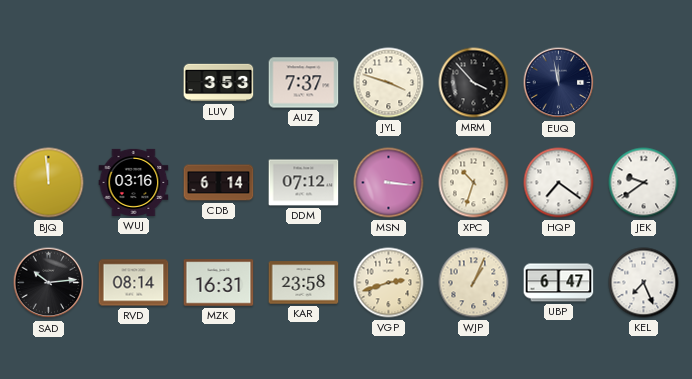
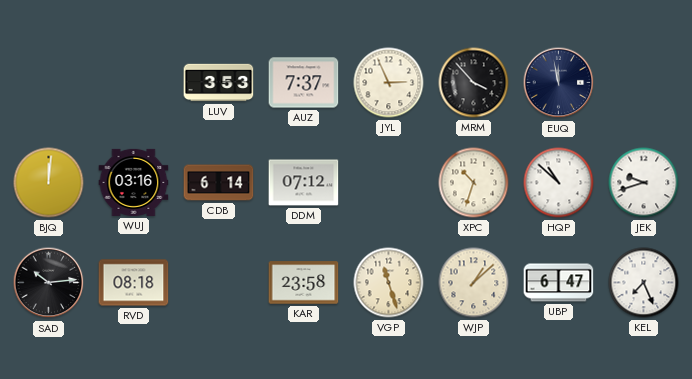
JYL: 3:48 -> 2:56 (389, 83)
BJQ: 11:59 -> 12:01 (49, 183)
MSN: 3:16 -> none (389, 183)
HQP: 7:21 -> 10:52 (559, 183)
JEK: 9:39 -> 9:42 (644, 183)
RVD: 08:14 -> 08:18 (134, 283)
MZK: 16:31 -> none (219, 283)
VGP: 2:42 -> 11:27 (389, 283)
WJP: 1:04 -> 1:08 (474, 283)
